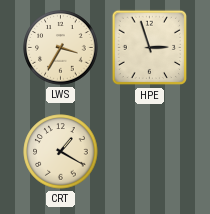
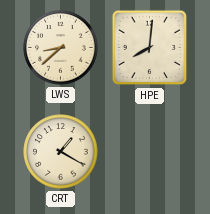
LWS: 3:35 -> 8:38 (61, 48)
HPE: 2:57 -> 8:01 (150, 48)
